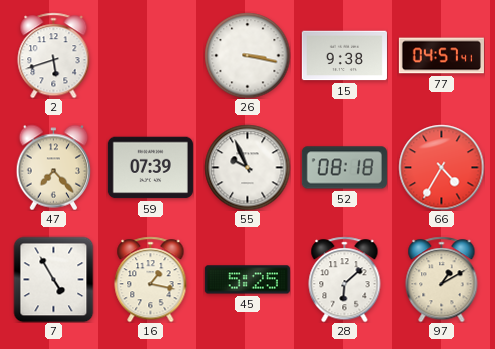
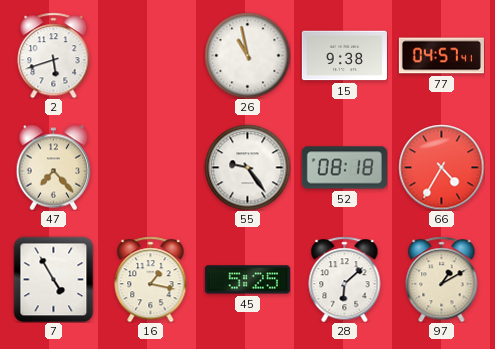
26: 3:17 -> 10:58 (247, 55)
59: 07:39 -> none (150, 168)
55: 9:56 -> 9:24 (247, 167)
